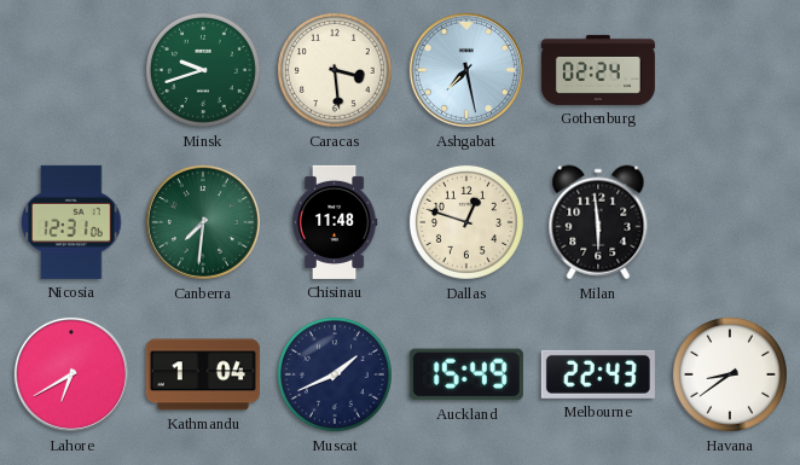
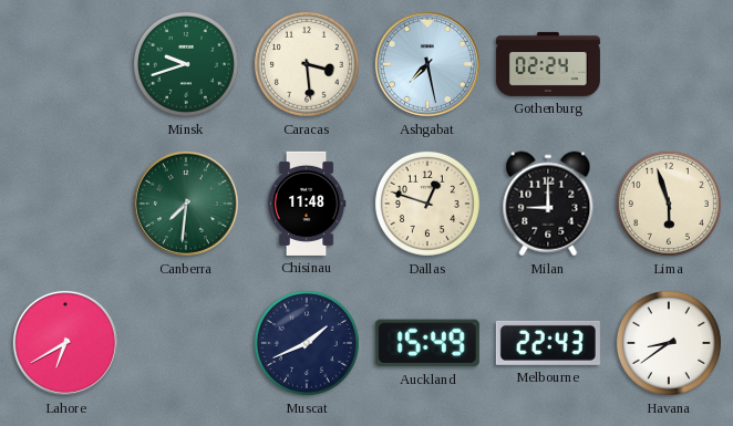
Nicosia: 12:31 -> none (71, 222)
Milan: 5:59 -> 9:00 (548, 204)
Lima: none -> 5:57 (669, 204)
Kathmandu: 1:04 -> none (203, 374)
